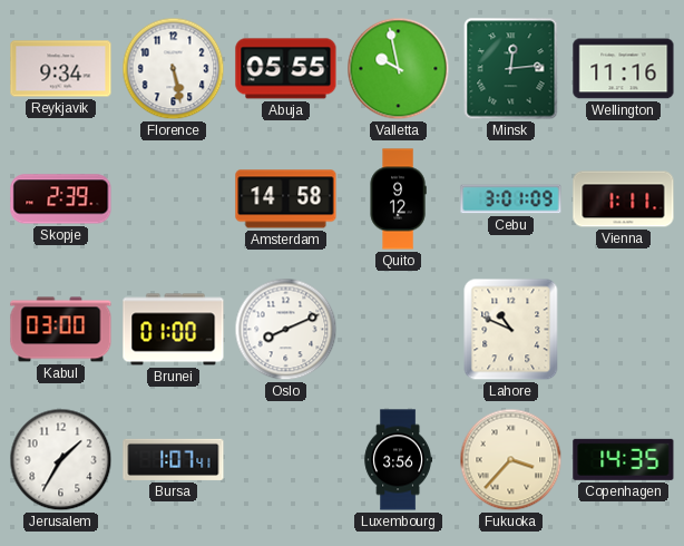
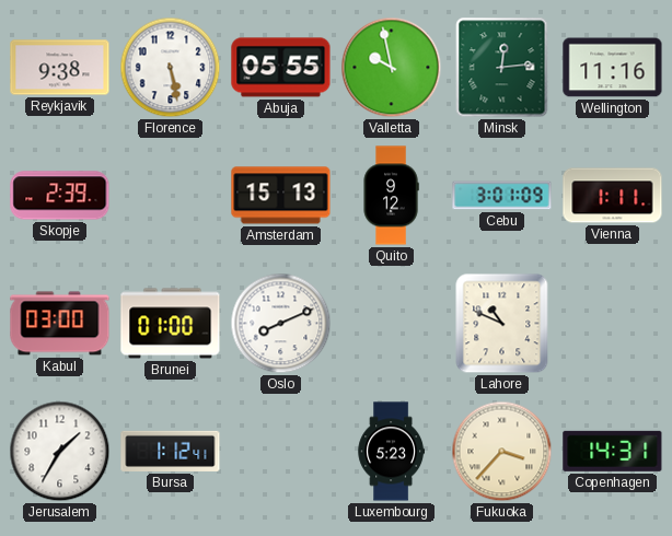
Reykjavik: 9:34 -> 9:38 (60, 68)
Amsterdam: 14:58 -> 15:13 (281, 196)
Bursa: 1:07 -> 1:12 (171, 451)
Luxembourg: 3:56 -> 5:23 (391, 452)
Copenhagen: 14:35 -> 14:31 (613, 451)
